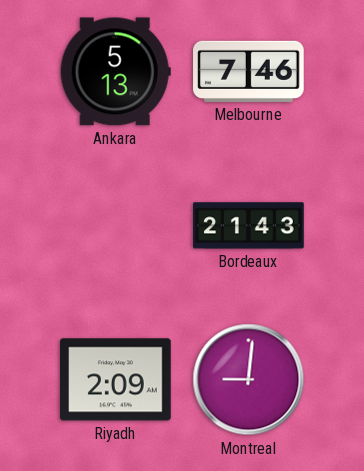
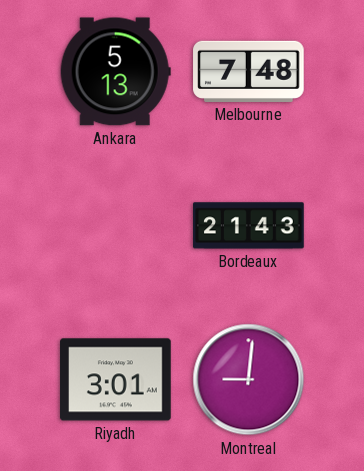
Melbourne: 7:46 -> 7:48 (249, 71)
Riyadh: 2:09 -> 3:01 (116, 380)
